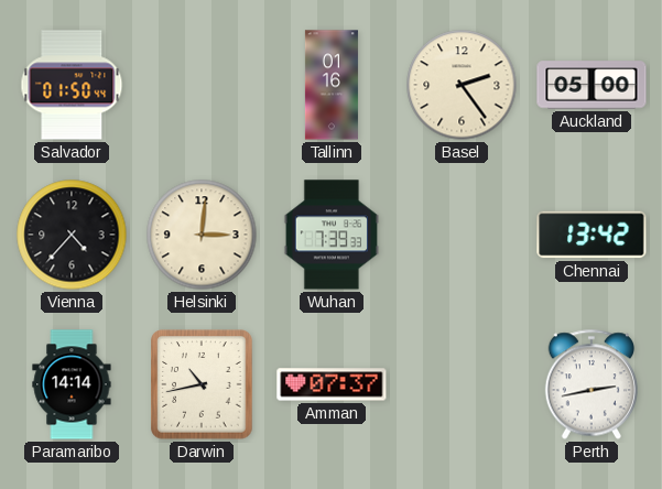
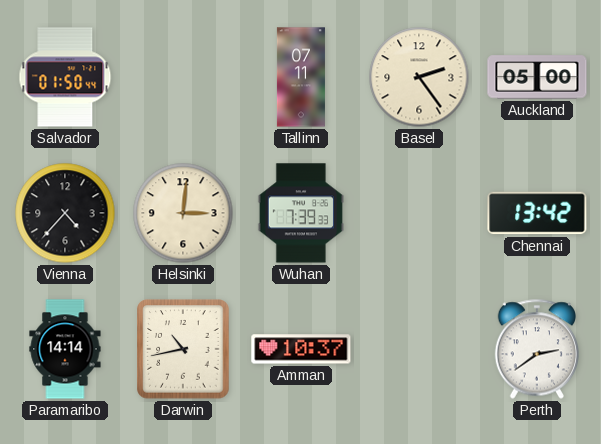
Tallinn: 01:16 -> 07:11 (301, 77)
Amman: 07:37 -> 10:37 (301, 349)
Perth: 2:43 -> 2:39 (536, 349)
